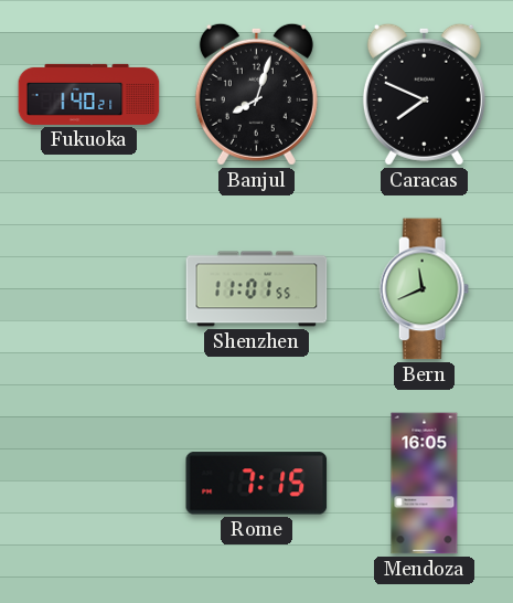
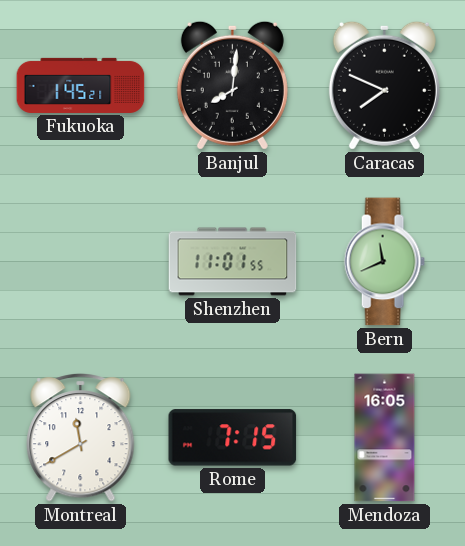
Fukuoka: 1:40 -> 1:45 (81, 85)
Banjul: 8:03 -> 8:01 (232, 85)
Montreal: none -> 11:40 (81, 438)
